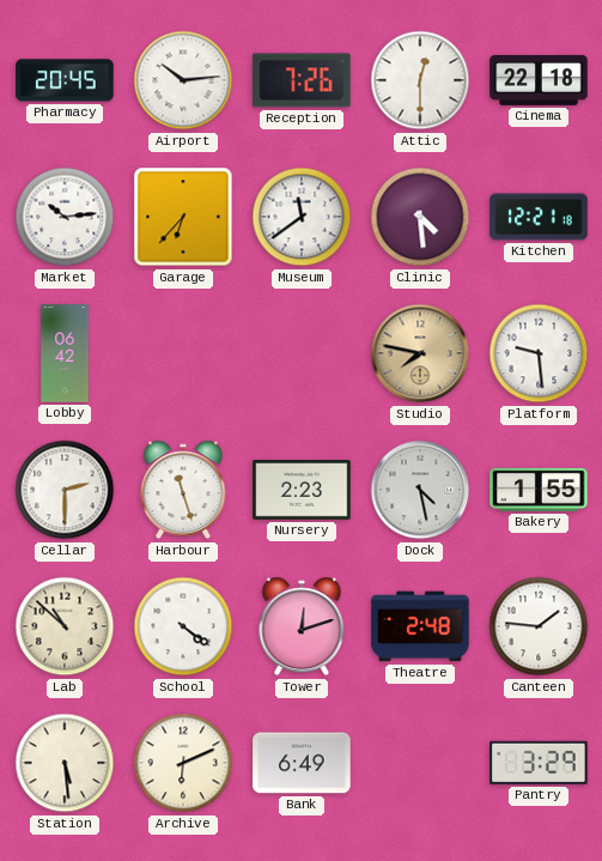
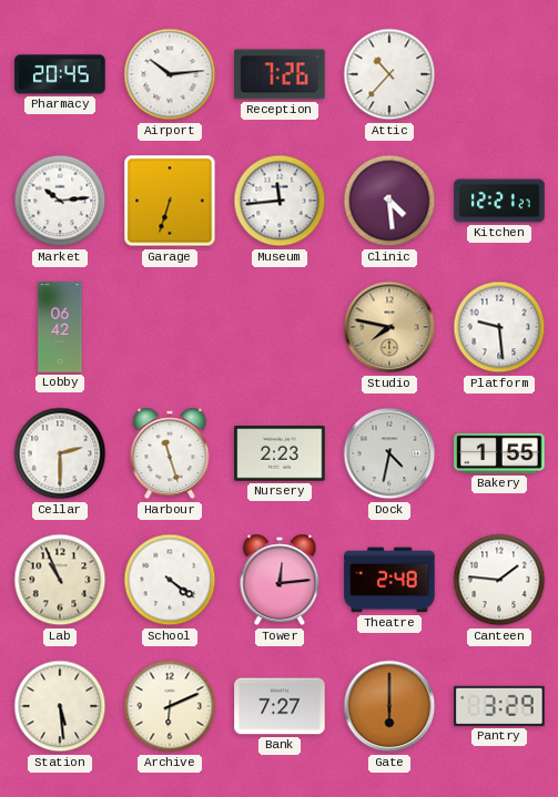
Attic: 12:30 -> 10:37 (389, 74)
Cinema: 22:18 -> none (539, 80)
Garage: 6:37 -> 6:33 (170, 201)
Museum: 11:39 -> 11:44 (280, 201)
Kitchen: 12:21:18 -> 12:21:27 (499, 201)
Dock: 4:28 -> 4:32 (389, 453)
Lab: 10:52 -> 10:56 (60, 580)
Tower: 12:12 -> 12:14 (280, 580)
Bank: 6:49 -> 7:27 (280, 706)
Gate: none -> 6:00 (389, 706)
